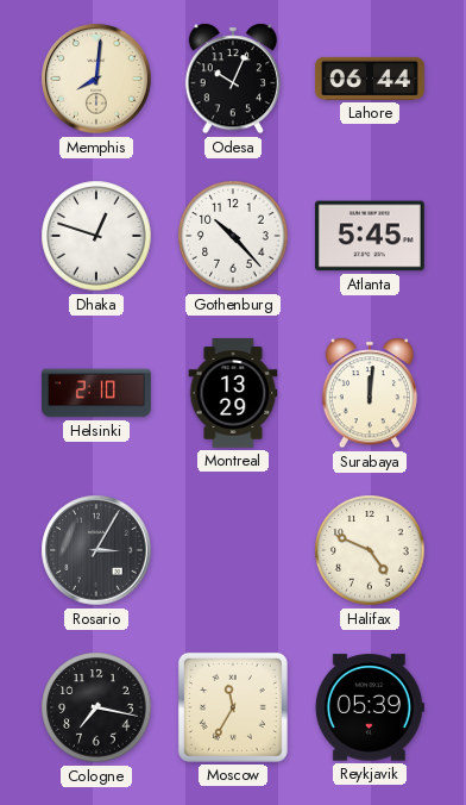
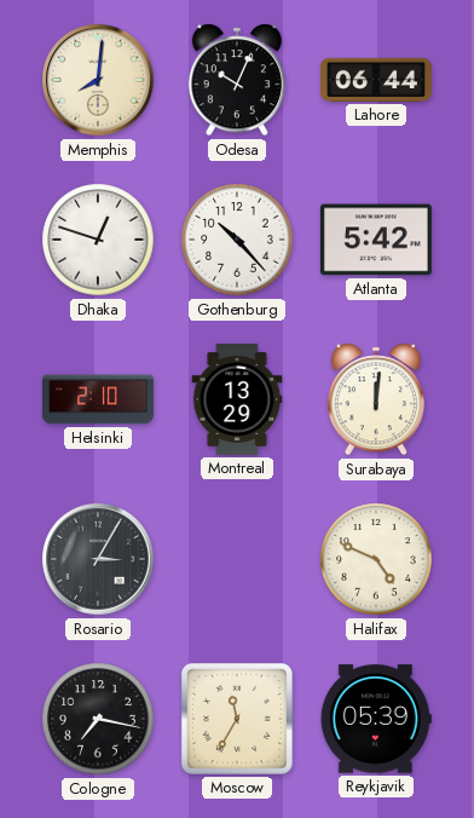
Atlanta: 5:45 -> 5:42 (376, 240)
